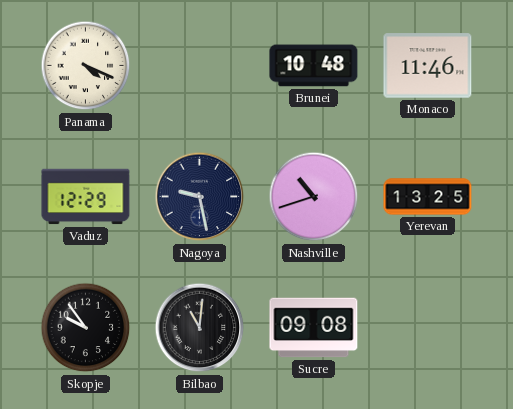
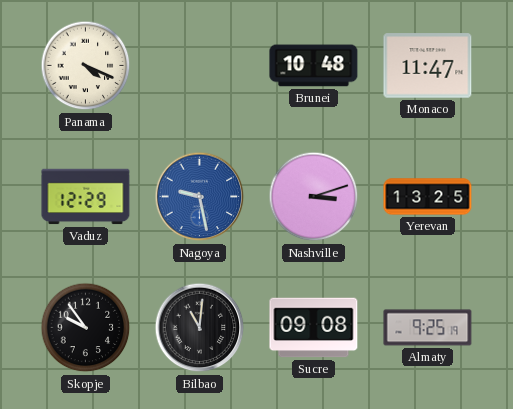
Monaco: 11:46 -> 11:47 (428, 66)
Nagoya dial: navy -> blue (200, 197)
Nashville: 10:42 -> 3:12 (314, 197)
Almaty: none -> 9:25 (428, 328)
